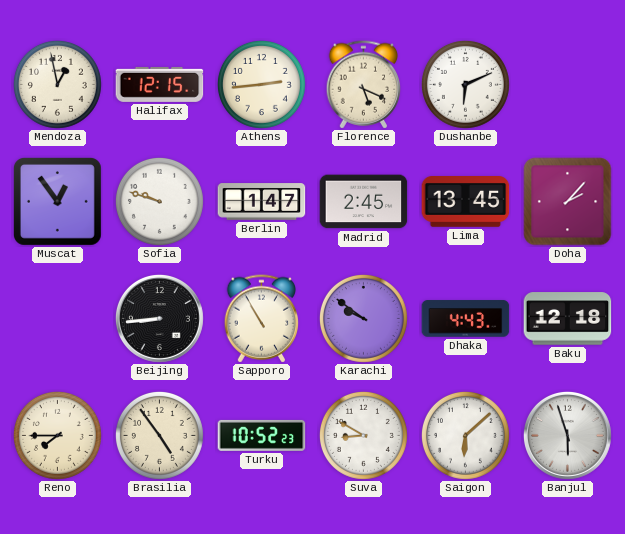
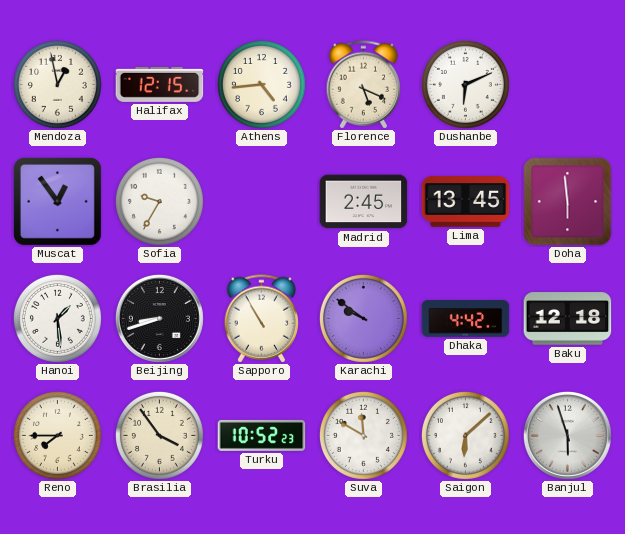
Athens: 2:44 -> 4:44 (261, 84)
Sofia: 9:48 -> 9:35 (159, 201)
Berlin: 1:47 -> none (262, 202)
Doha: 2:07 -> 5:59 (568, 202)
Hanoi: none -> 1:29 (57, 318)
Beijing: 8:44 -> 8:42 (159, 318)
Dhaka: 4:43 -> 4:42 (466, 319)
Brasilia: 4:54 -> 3:54 (159, 435)
Suva: 8:50 -> 11:50 (363, 435)
